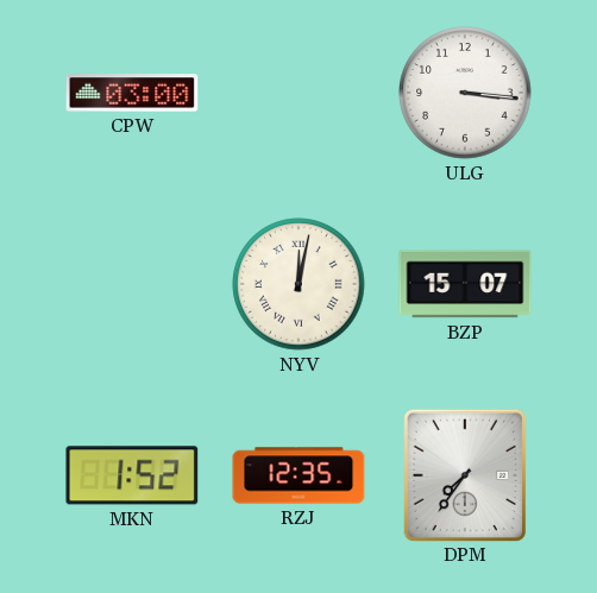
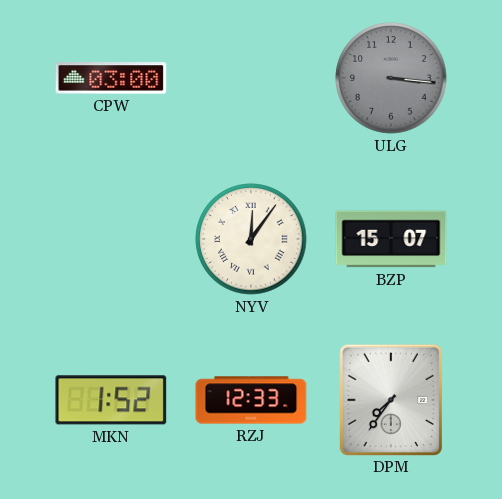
ULG dial: white -> grey (391, 78)
NYV: 12:02 -> 12:06 (251, 239)
RZJ: 12:35 -> 12:33 (251, 400)
